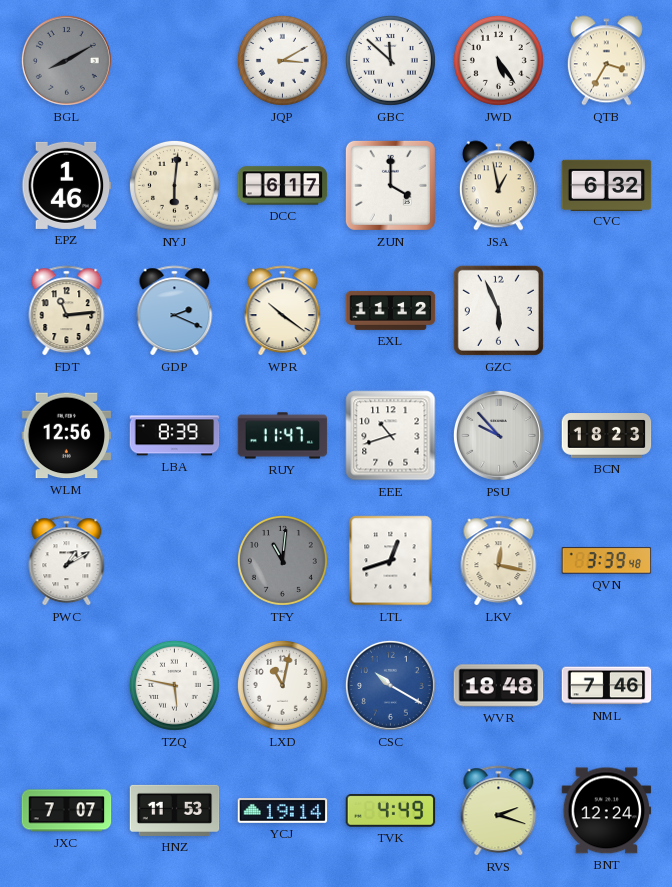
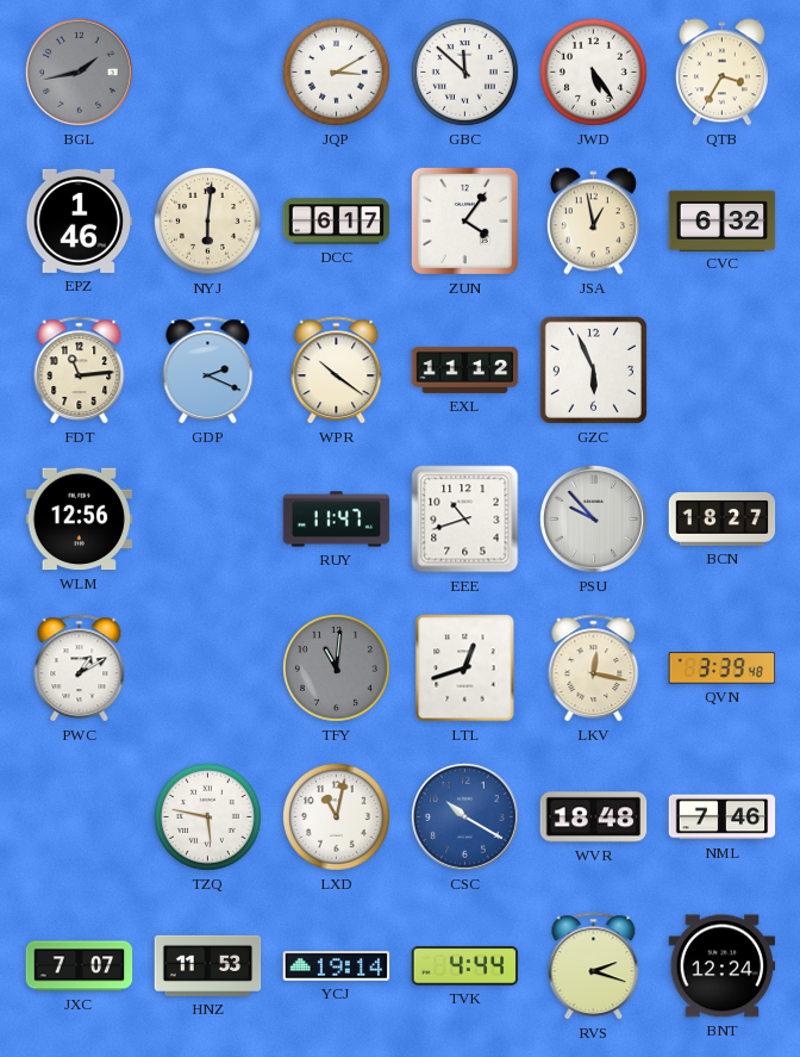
BGL: 8:10 -> 1:43 (79, 71)
ZUN: 4:00 -> 4:06 (464, 220)
LBA: 8:39 -> none (175, 436)
BCN: 18:23 -> 18:27 (723, 520)
TVK: 4:49 -> 4:44 (465, 965)
